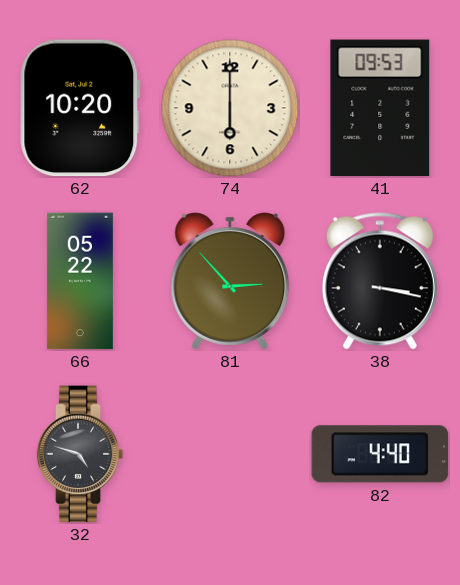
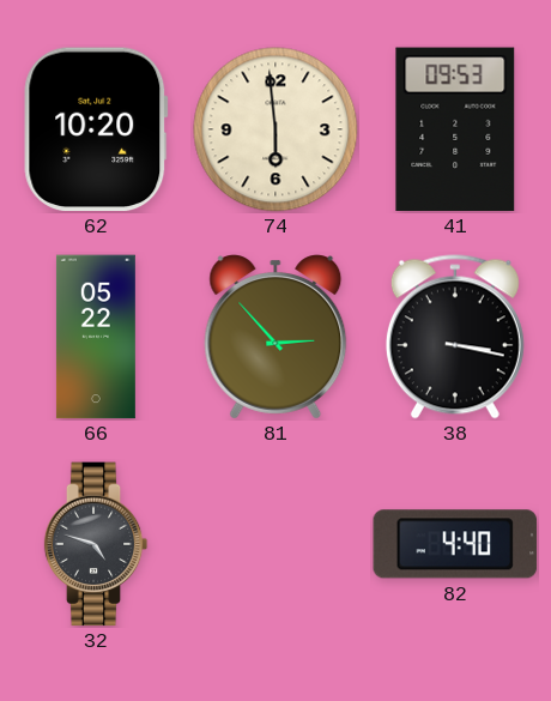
74: 6:00 -> 5:59 (275, 129)
